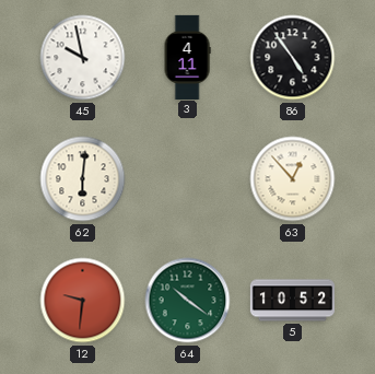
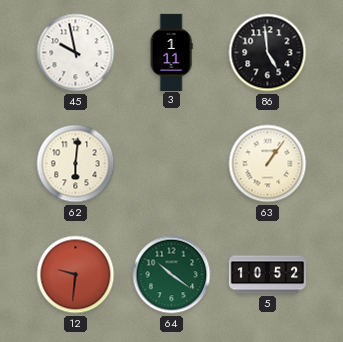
3: 4:11 -> 1:11 (171, 52)
86: 4:54 -> 4:59 (268, 53)
63: 12:53 -> 1:06 (268, 164)
